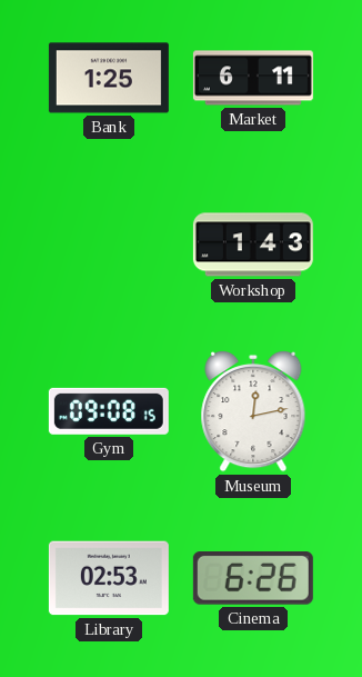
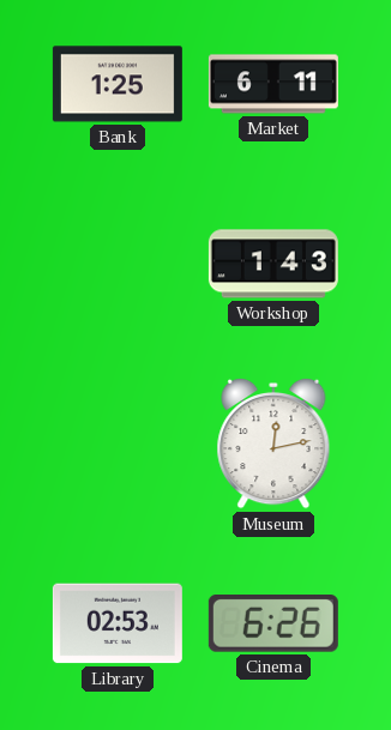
Gym: 09:08 -> none (109, 411)
